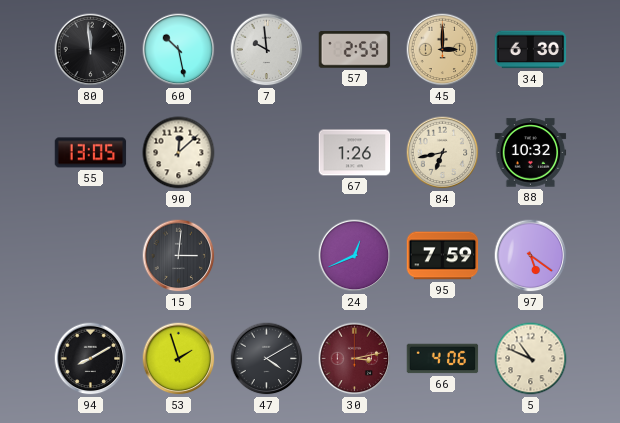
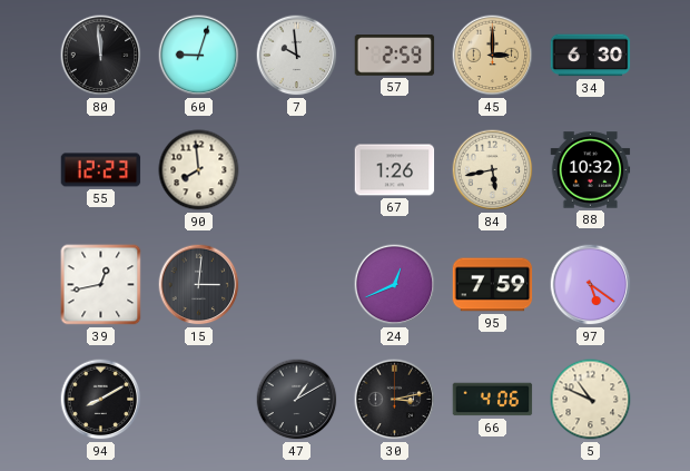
60: 10:28 -> 9:03 (199, 56)
55: 13:05 -> 12:23 (101, 170)
90: 12:08 -> 7:59 (199, 170)
84: 6:43 -> 5:43 (493, 170)
39: none -> 12:43 (101, 285)
53: 1:57 -> none (179, 359)
47: 4:10 -> 1:10 (297, 400)
30 dial: burgundy -> black (395, 400)
